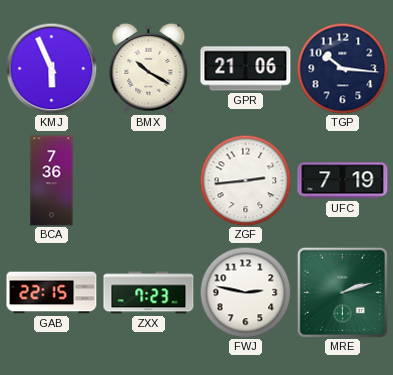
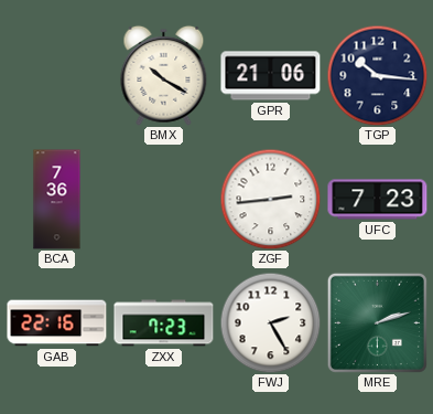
KMJ: 5:56 -> none (51, 68)
UFC: 7:19 -> 7:23 (378, 200)
GAB: 22:15 -> 22:16 (57, 323)
FWJ: 2:47 -> 2:25 (270, 322)
